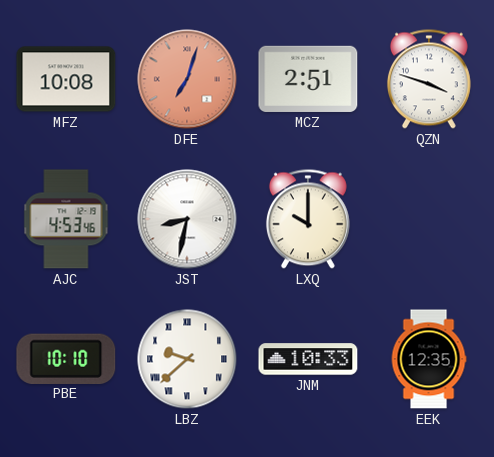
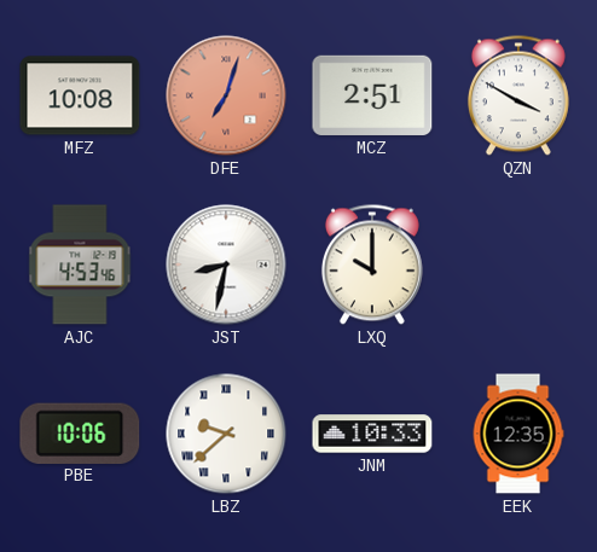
QZN: 3:48 -> 3:50 (518, 95)
PBE: 10:10 -> 10:06 (80, 432)
